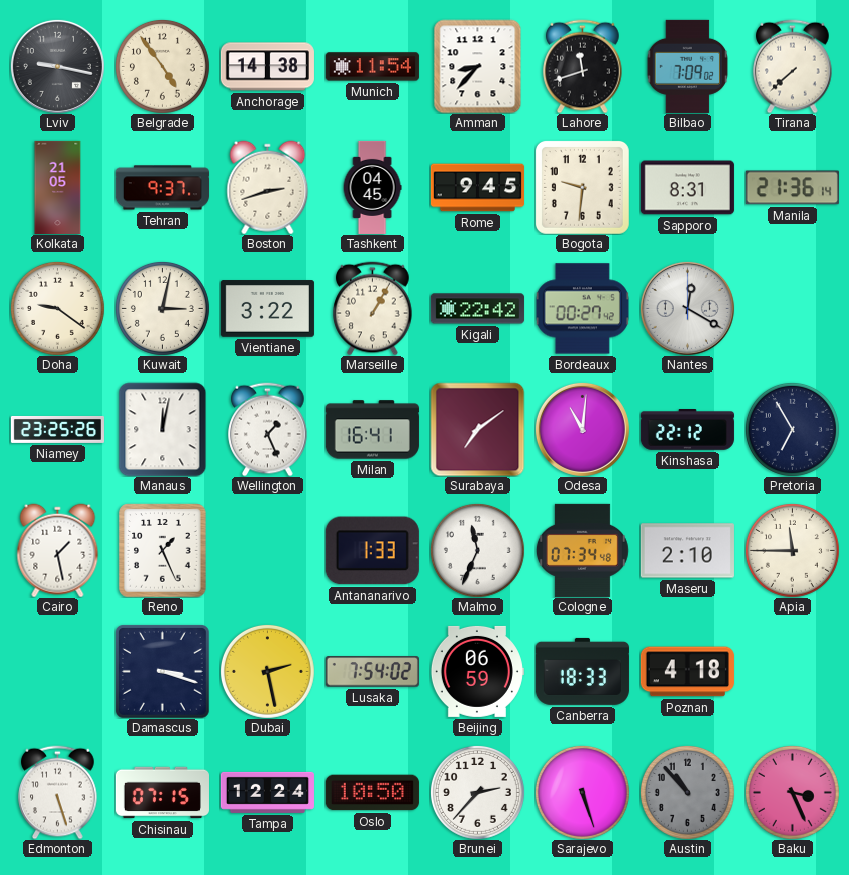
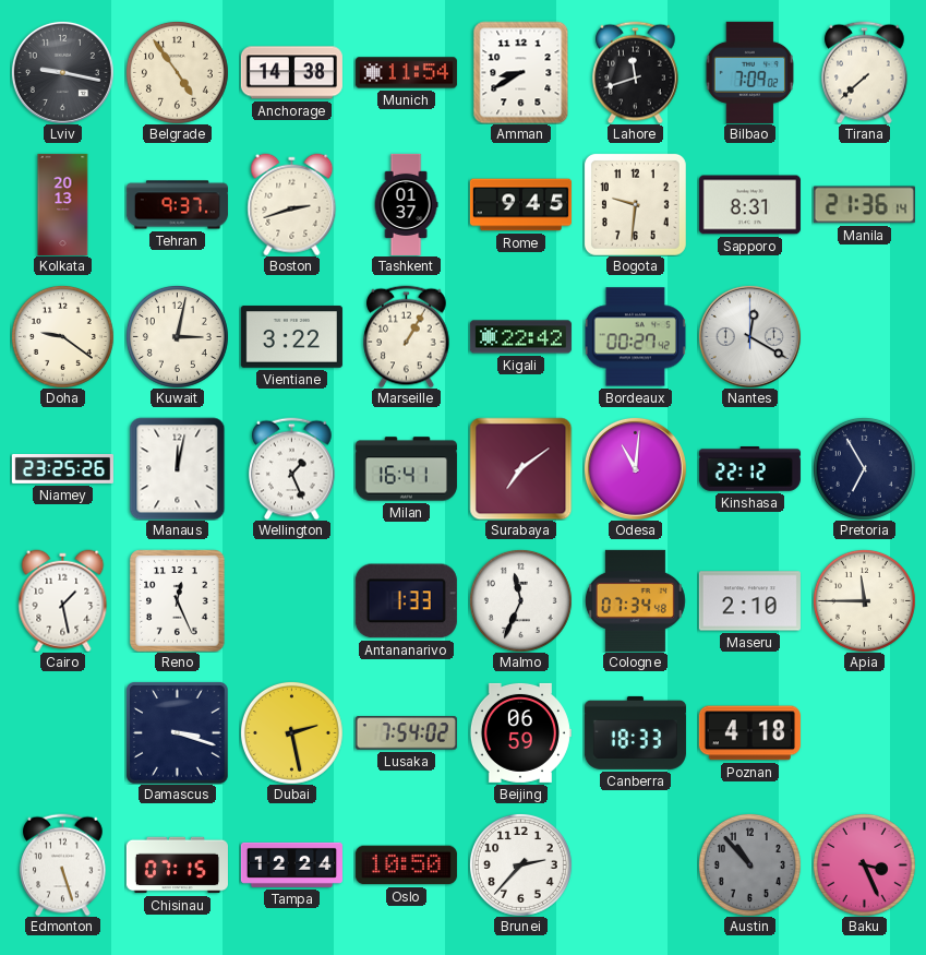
Amman: 8:37 -> 8:40 (521, 72)
Kolkata: 21:05 -> 20:13 (63, 204)
Tashkent: 04:45 -> 01:37 (406, 204)
Reno: 1:26 -> 12:26 (178, 600)
Sarajevo: 5:27 -> none (582, 792)
